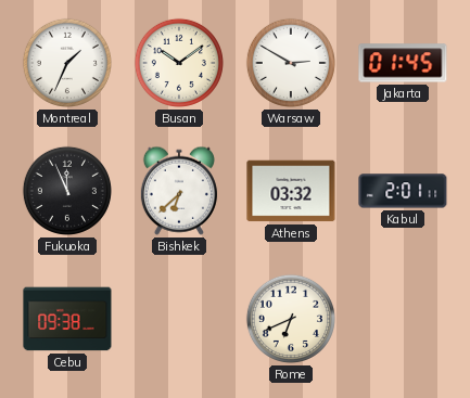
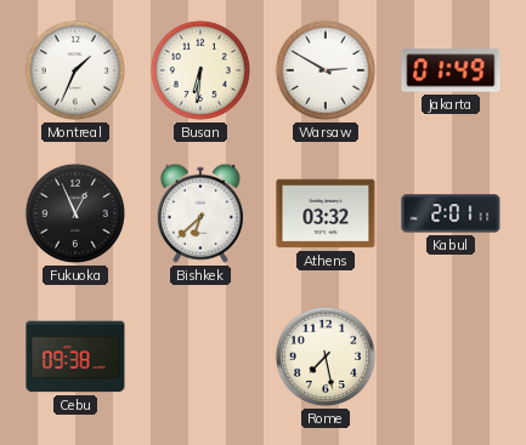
Busan: 10:09 -> 6:31 (200, 70)
Jakarta: 01:45 -> 01:49 (451, 70)
Fukuoka: 11:56 -> 12:56 (75, 213)
Rome: 6:41 -> 7:28 (326, 356)
